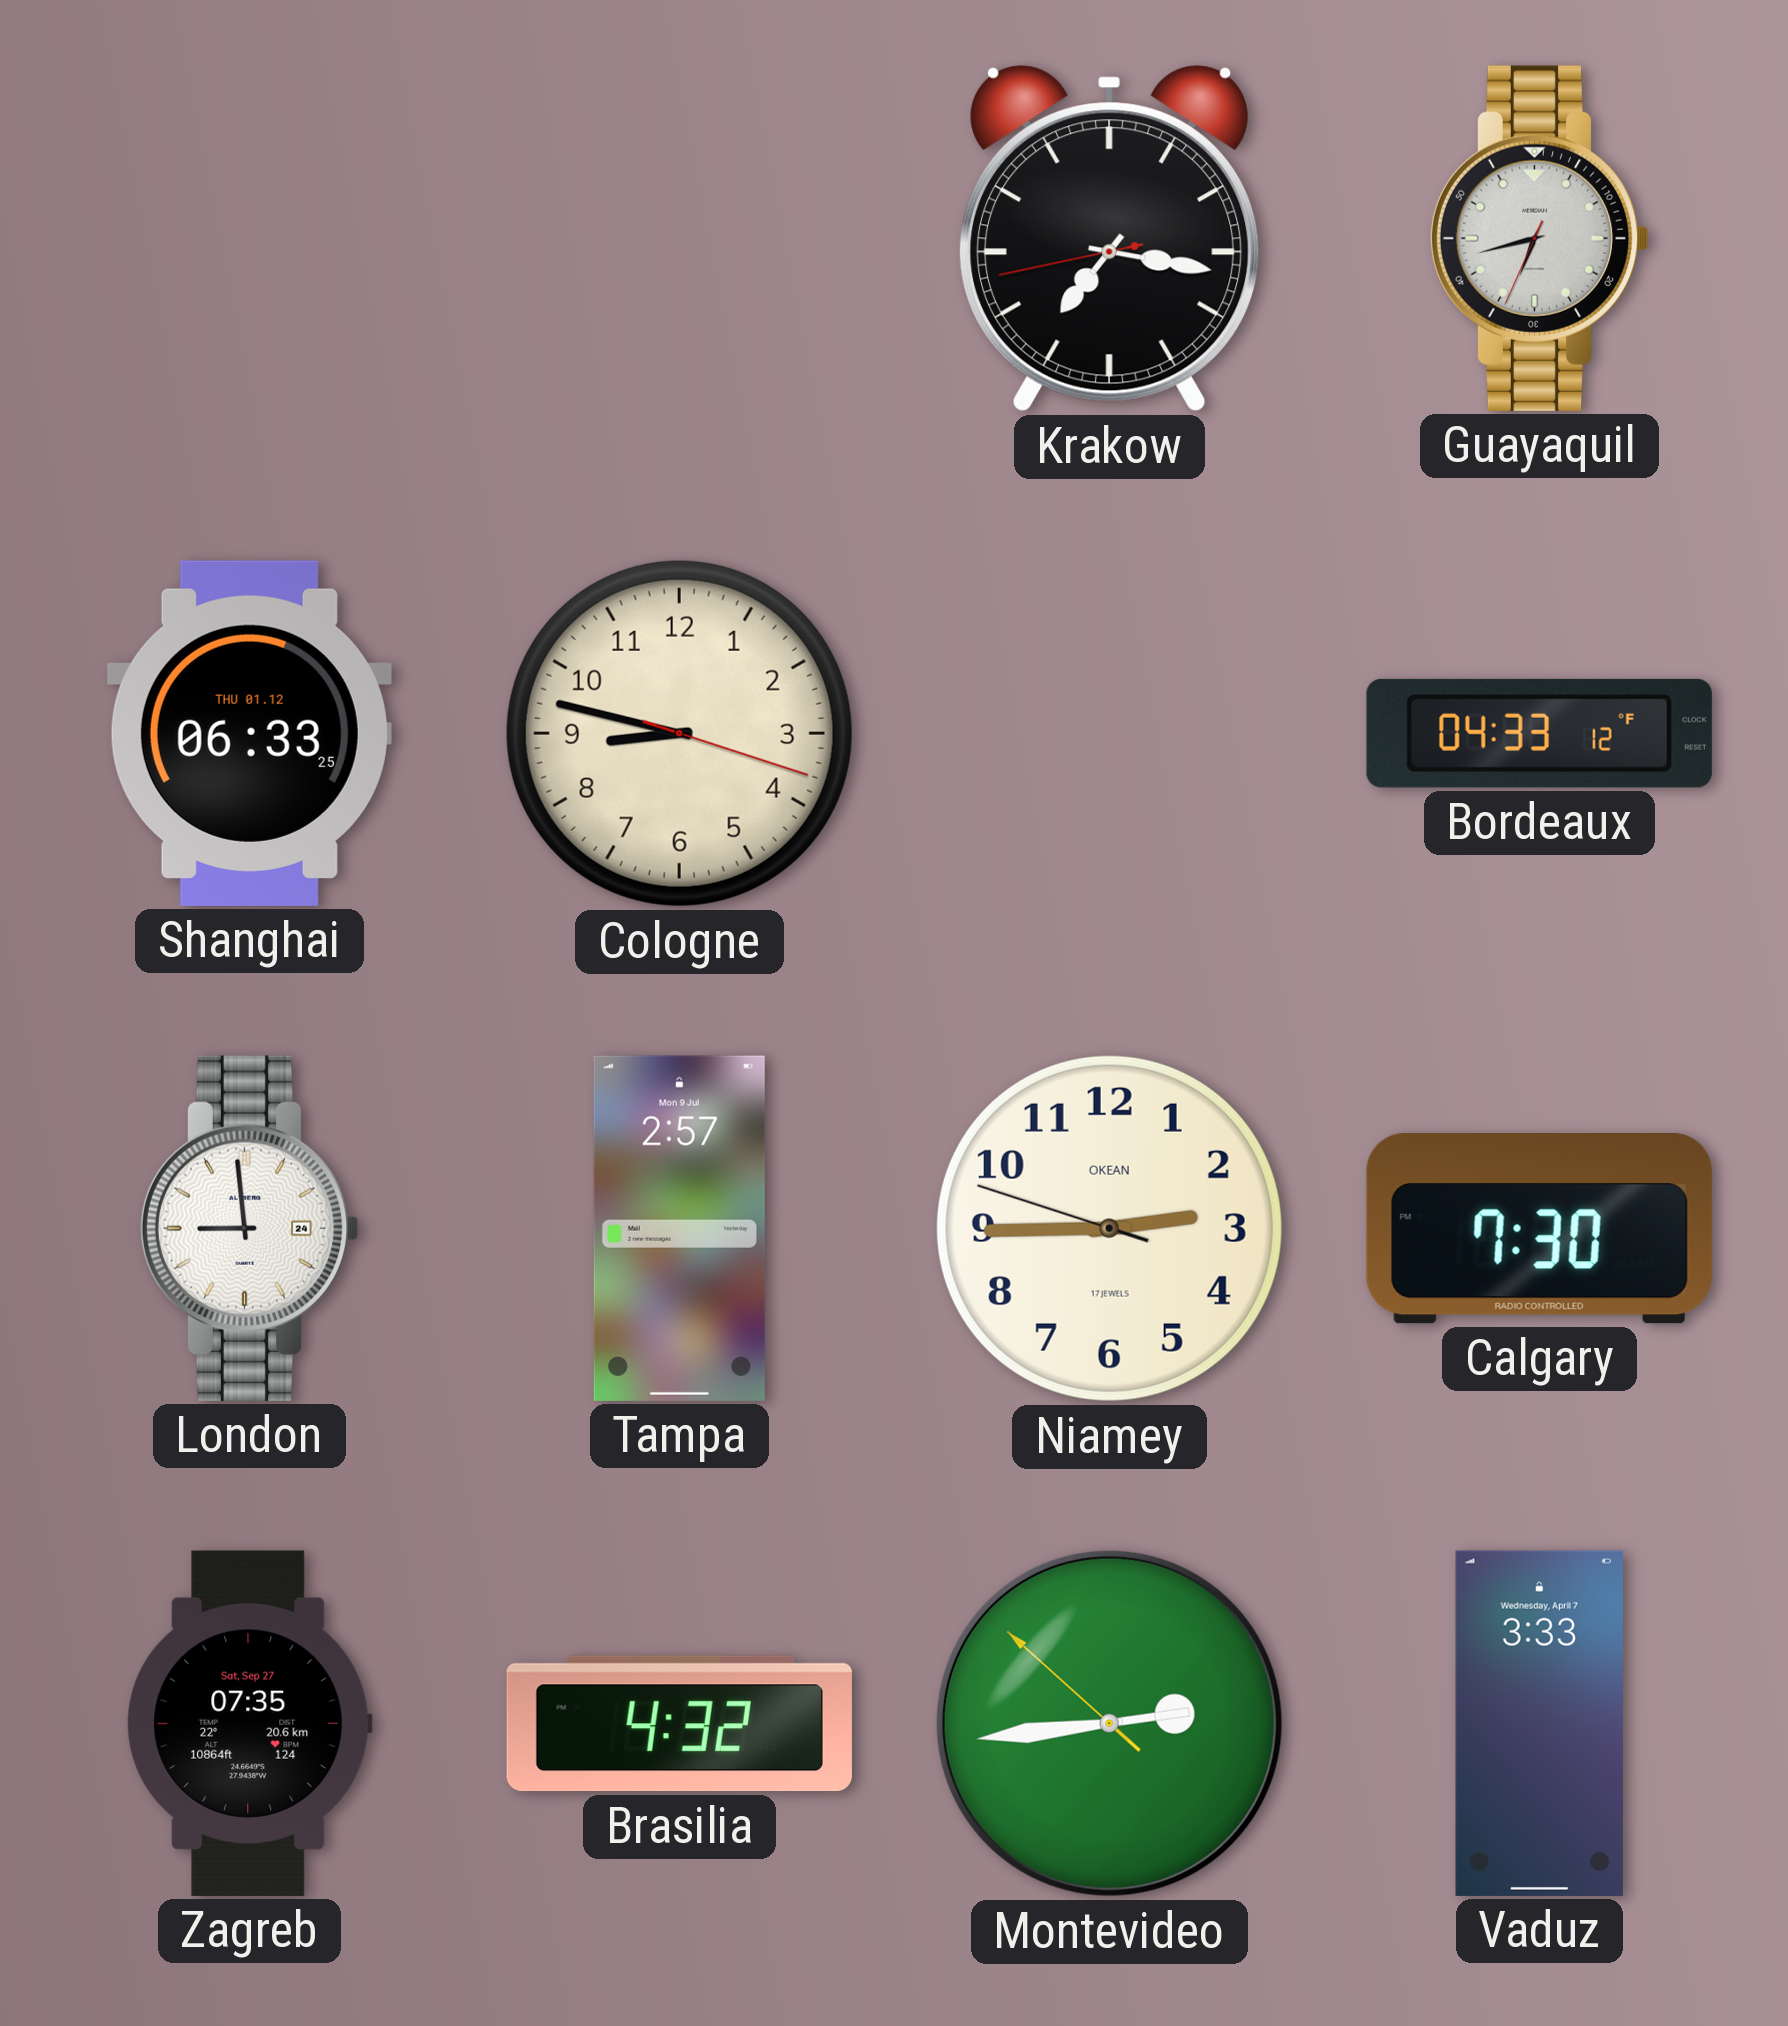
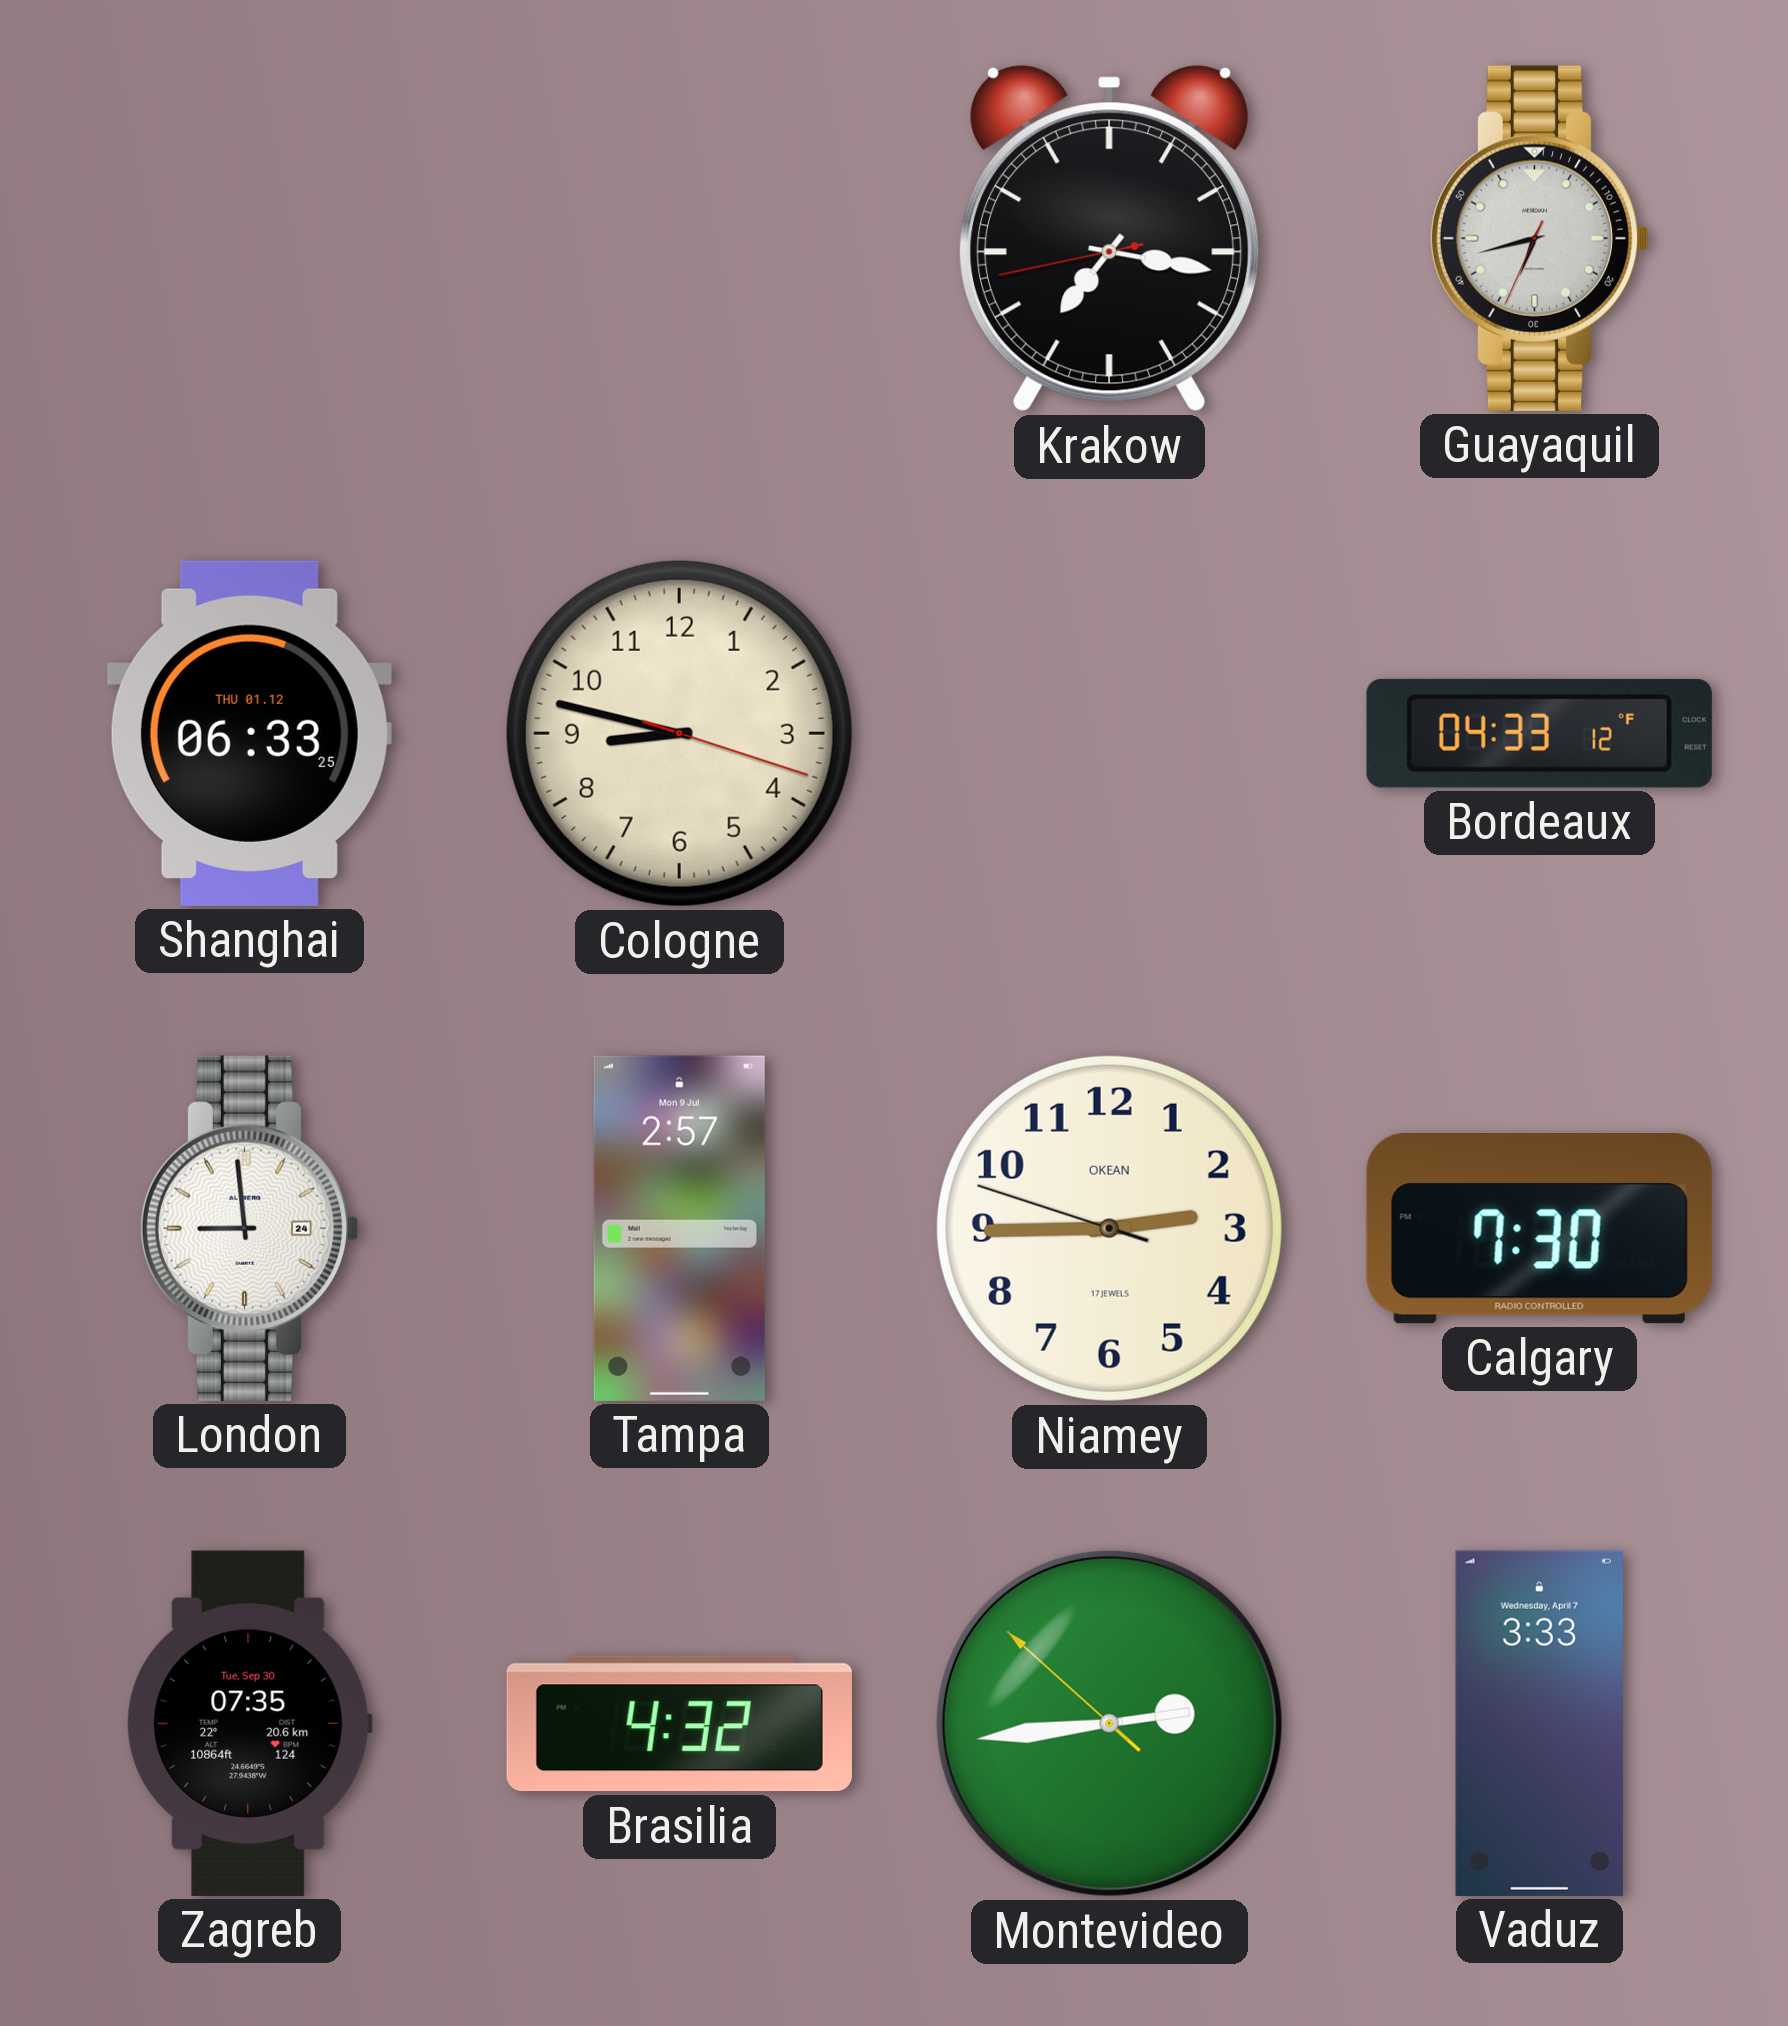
Zagreb date: Sat, Sep 27 -> Tue, Sep 30 (249, 1723)
